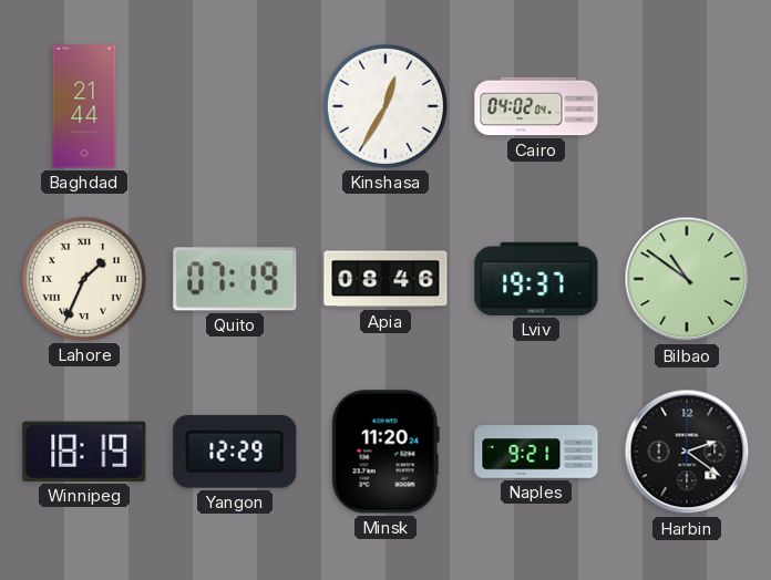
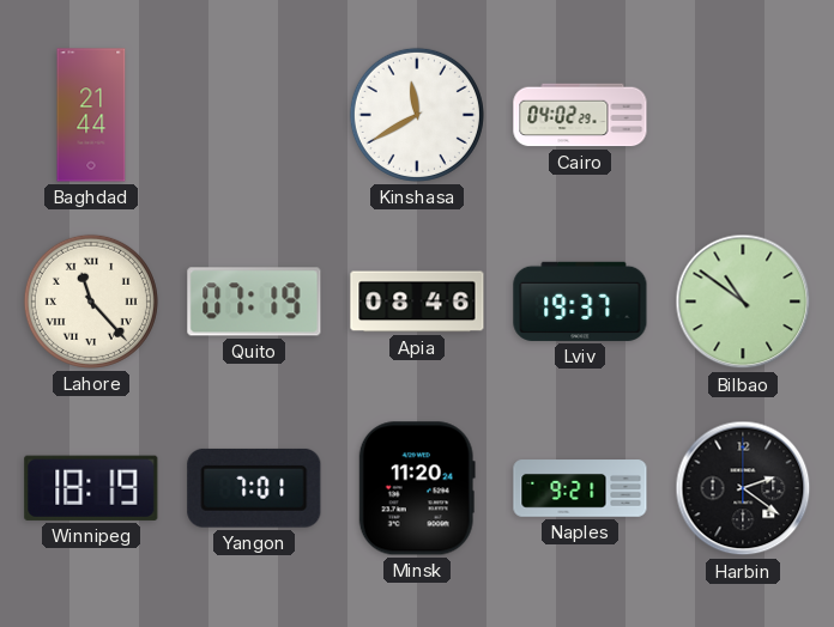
Kinshasa: 12:35 -> 11:40 (417, 115)
Cairo: 04:02:04 -> 04:02:29 (580, 115)
Lahore: 1:34 -> 11:23 (91, 302)
Yangon: 12:29 -> 7:01 (254, 488)
